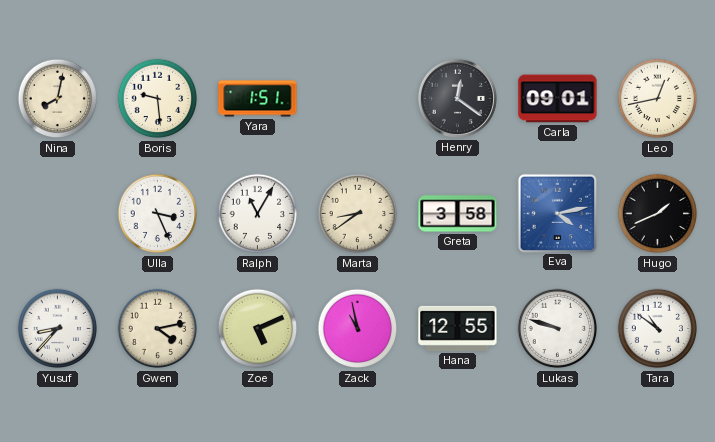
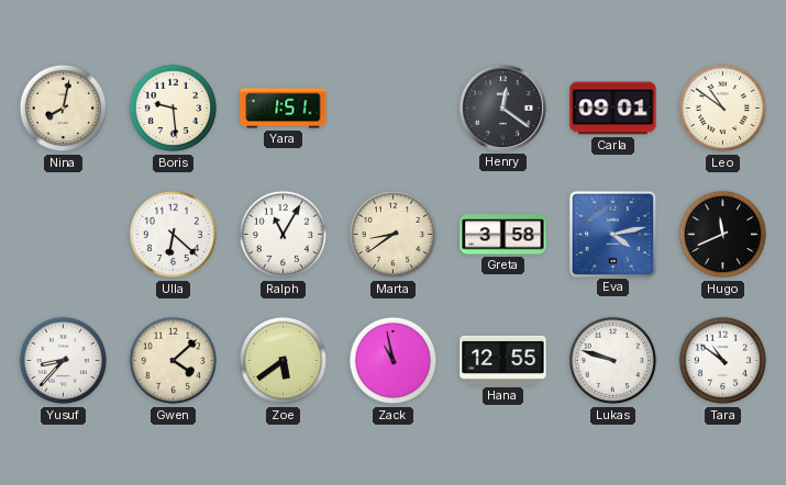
Leo: 12:43 -> 10:51 (723, 109)
Ulla: 3:26 -> 6:22 (174, 235)
Hugo: 1:41 -> 11:41 (723, 235)
Gwen: 4:13 -> 4:08 (174, 361)
Zoe: 5:11 -> 5:39 (284, 361)
